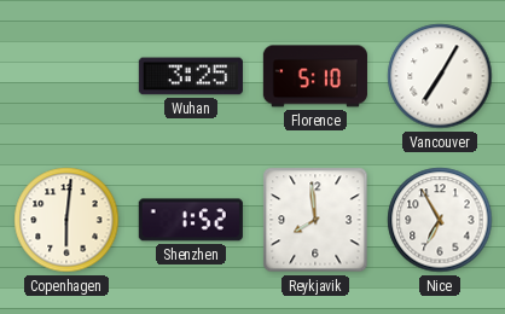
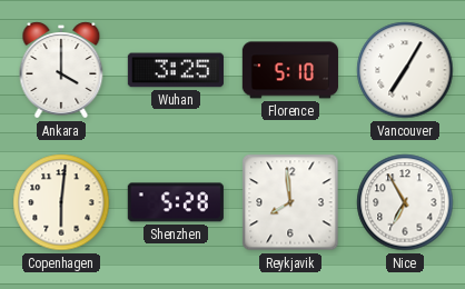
Ankara: none -> 4:00 (61, 70)
Shenzhen: 1:52 -> 5:28 (176, 202)
